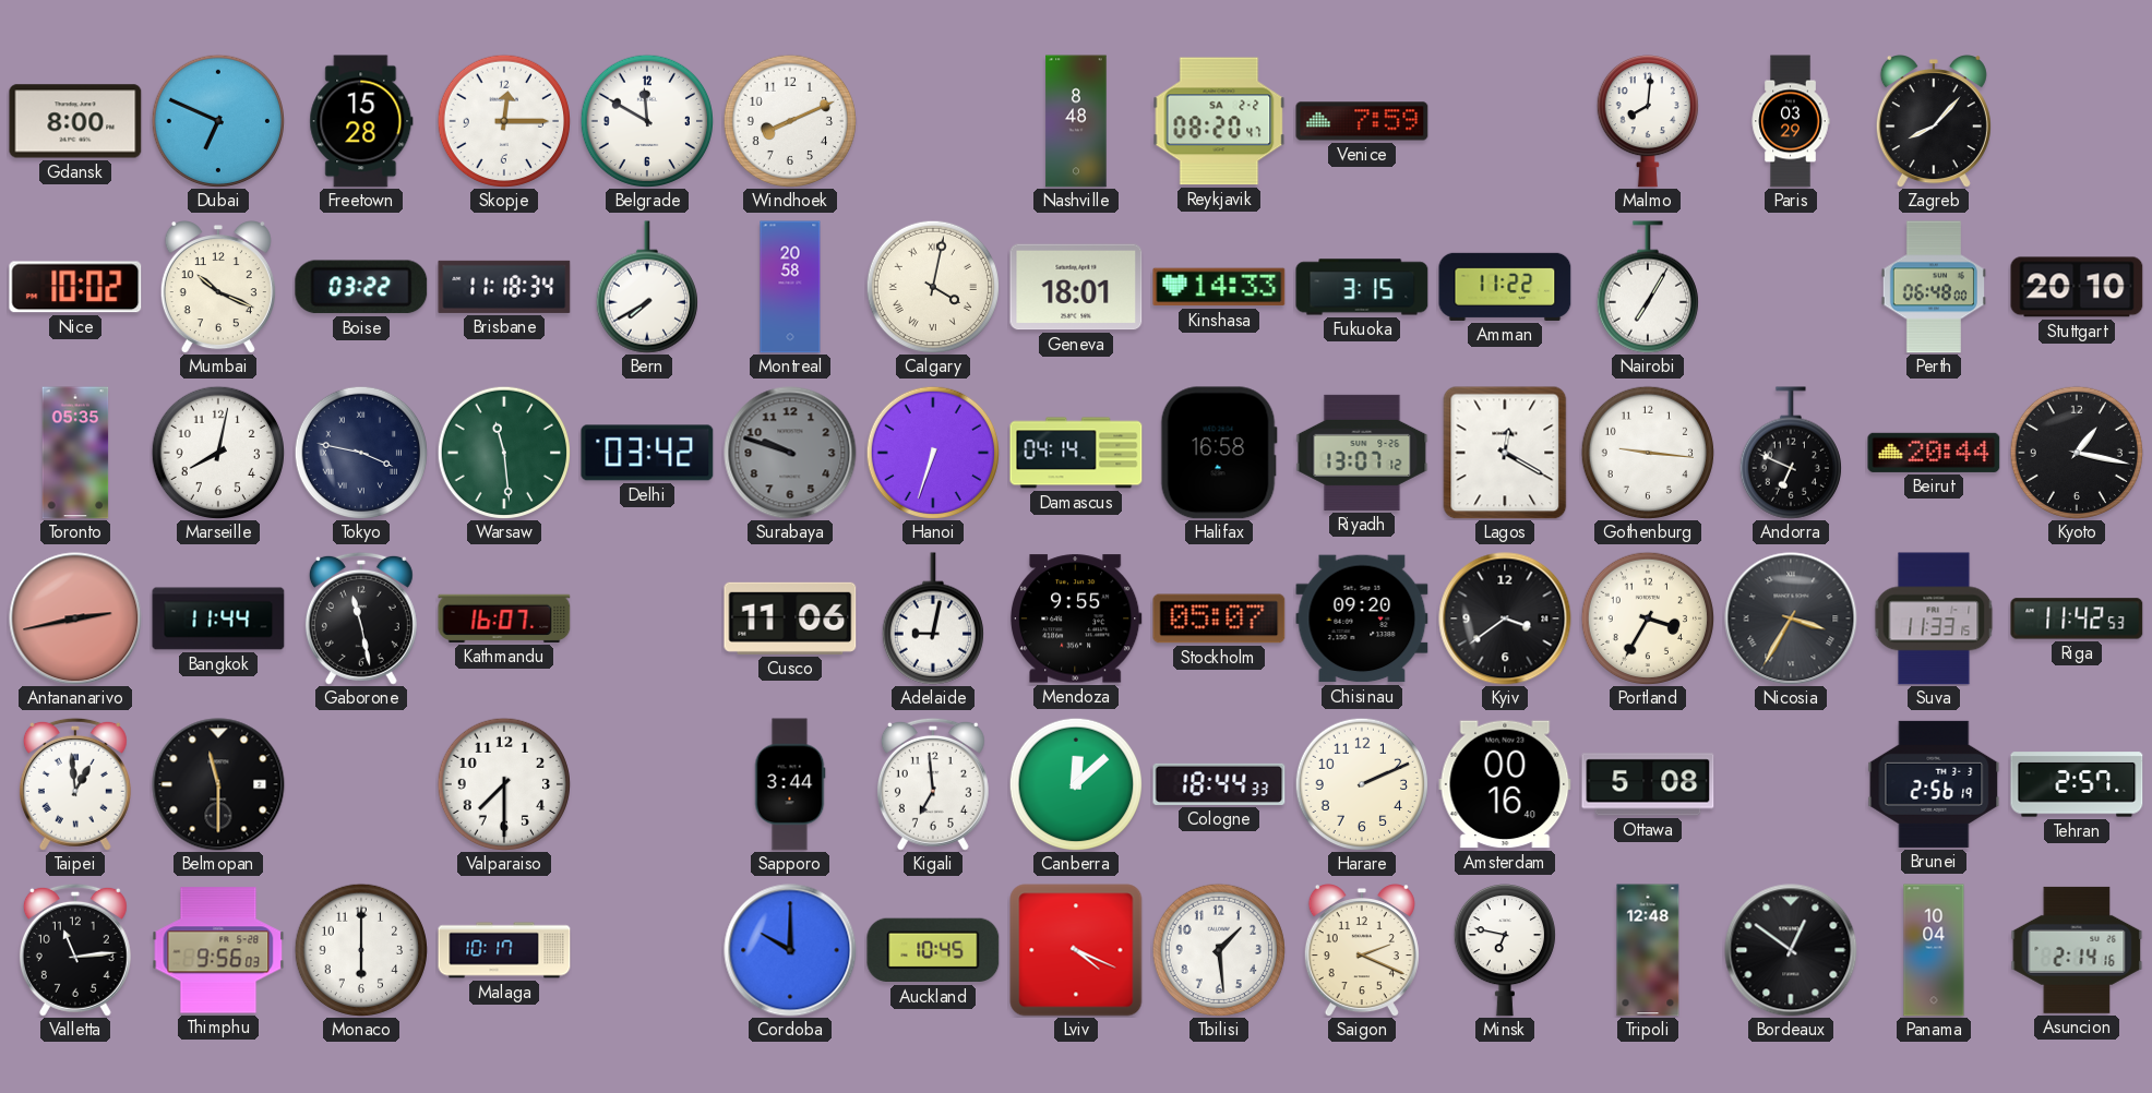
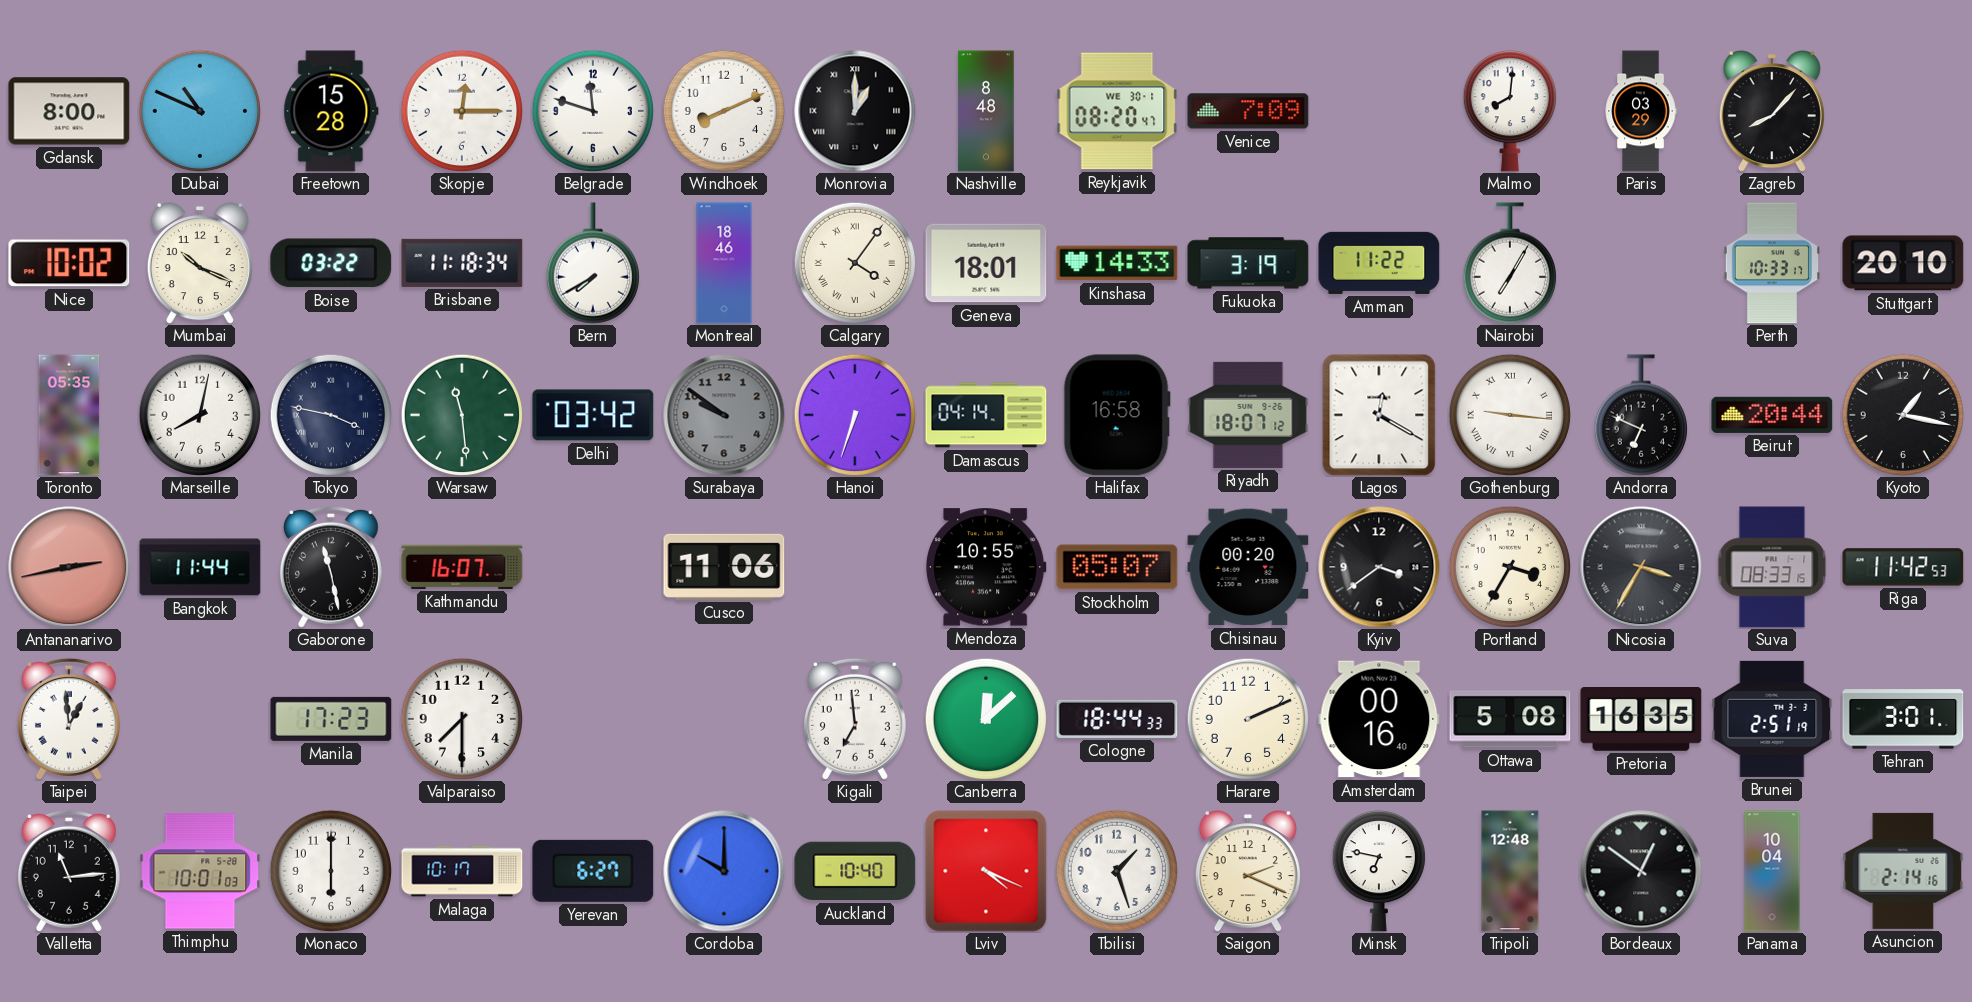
Dubai: 6:49 -> 10:49 (199, 110)
Belgrade: 11:50 -> 11:48 (592, 110)
Monrovia: none -> 1:00 (855, 111)
Reykjavik date: SA 2-2 -> WE 30-1 (1117, 111)
Venice: 7:59 -> 7:09 (1248, 111)
Montreal: 20:58 -> 18:46 (724, 263)
Calgary: 4:02 -> 4:06 (854, 262)
Fukuoka: 3:15 -> 3:19 (1248, 263)
Perth: 06:48 -> 10:33 (1772, 263)
Surabaya: 9:48 -> 9:51 (724, 415)
Riyadh: 13:07 -> 18:07 (1248, 415)
Gothenburg numerals: Arabic -> Roman (1509, 414)
Adelaide: 9:02 -> none (933, 618)
Mendoza: 9:55 -> 10:55 (986, 567)
Chisinau: 09:20 -> 00:20 (1248, 567)
Suva: 11:33 -> 08:33 (1772, 567)
Belmopan: 11:30 -> none (218, 784)
Manila: none -> 17:23 (331, 719)
Sapporo: 3:44 -> none (790, 784)
Pretoria: none -> 16:35 (1641, 720)
Brunei: 2:56 -> 2:51 (1772, 719)
Tehran: 2:57 -> 3:01 (1903, 719)
Thimphu: 9:56 -> 10:01 (200, 871)
Yerevan: none -> 6:27 (593, 871)
Auckland: 10:45 -> 10:40 (855, 871)
Tbilisi: 1:29 -> 1:27 (1116, 870)
